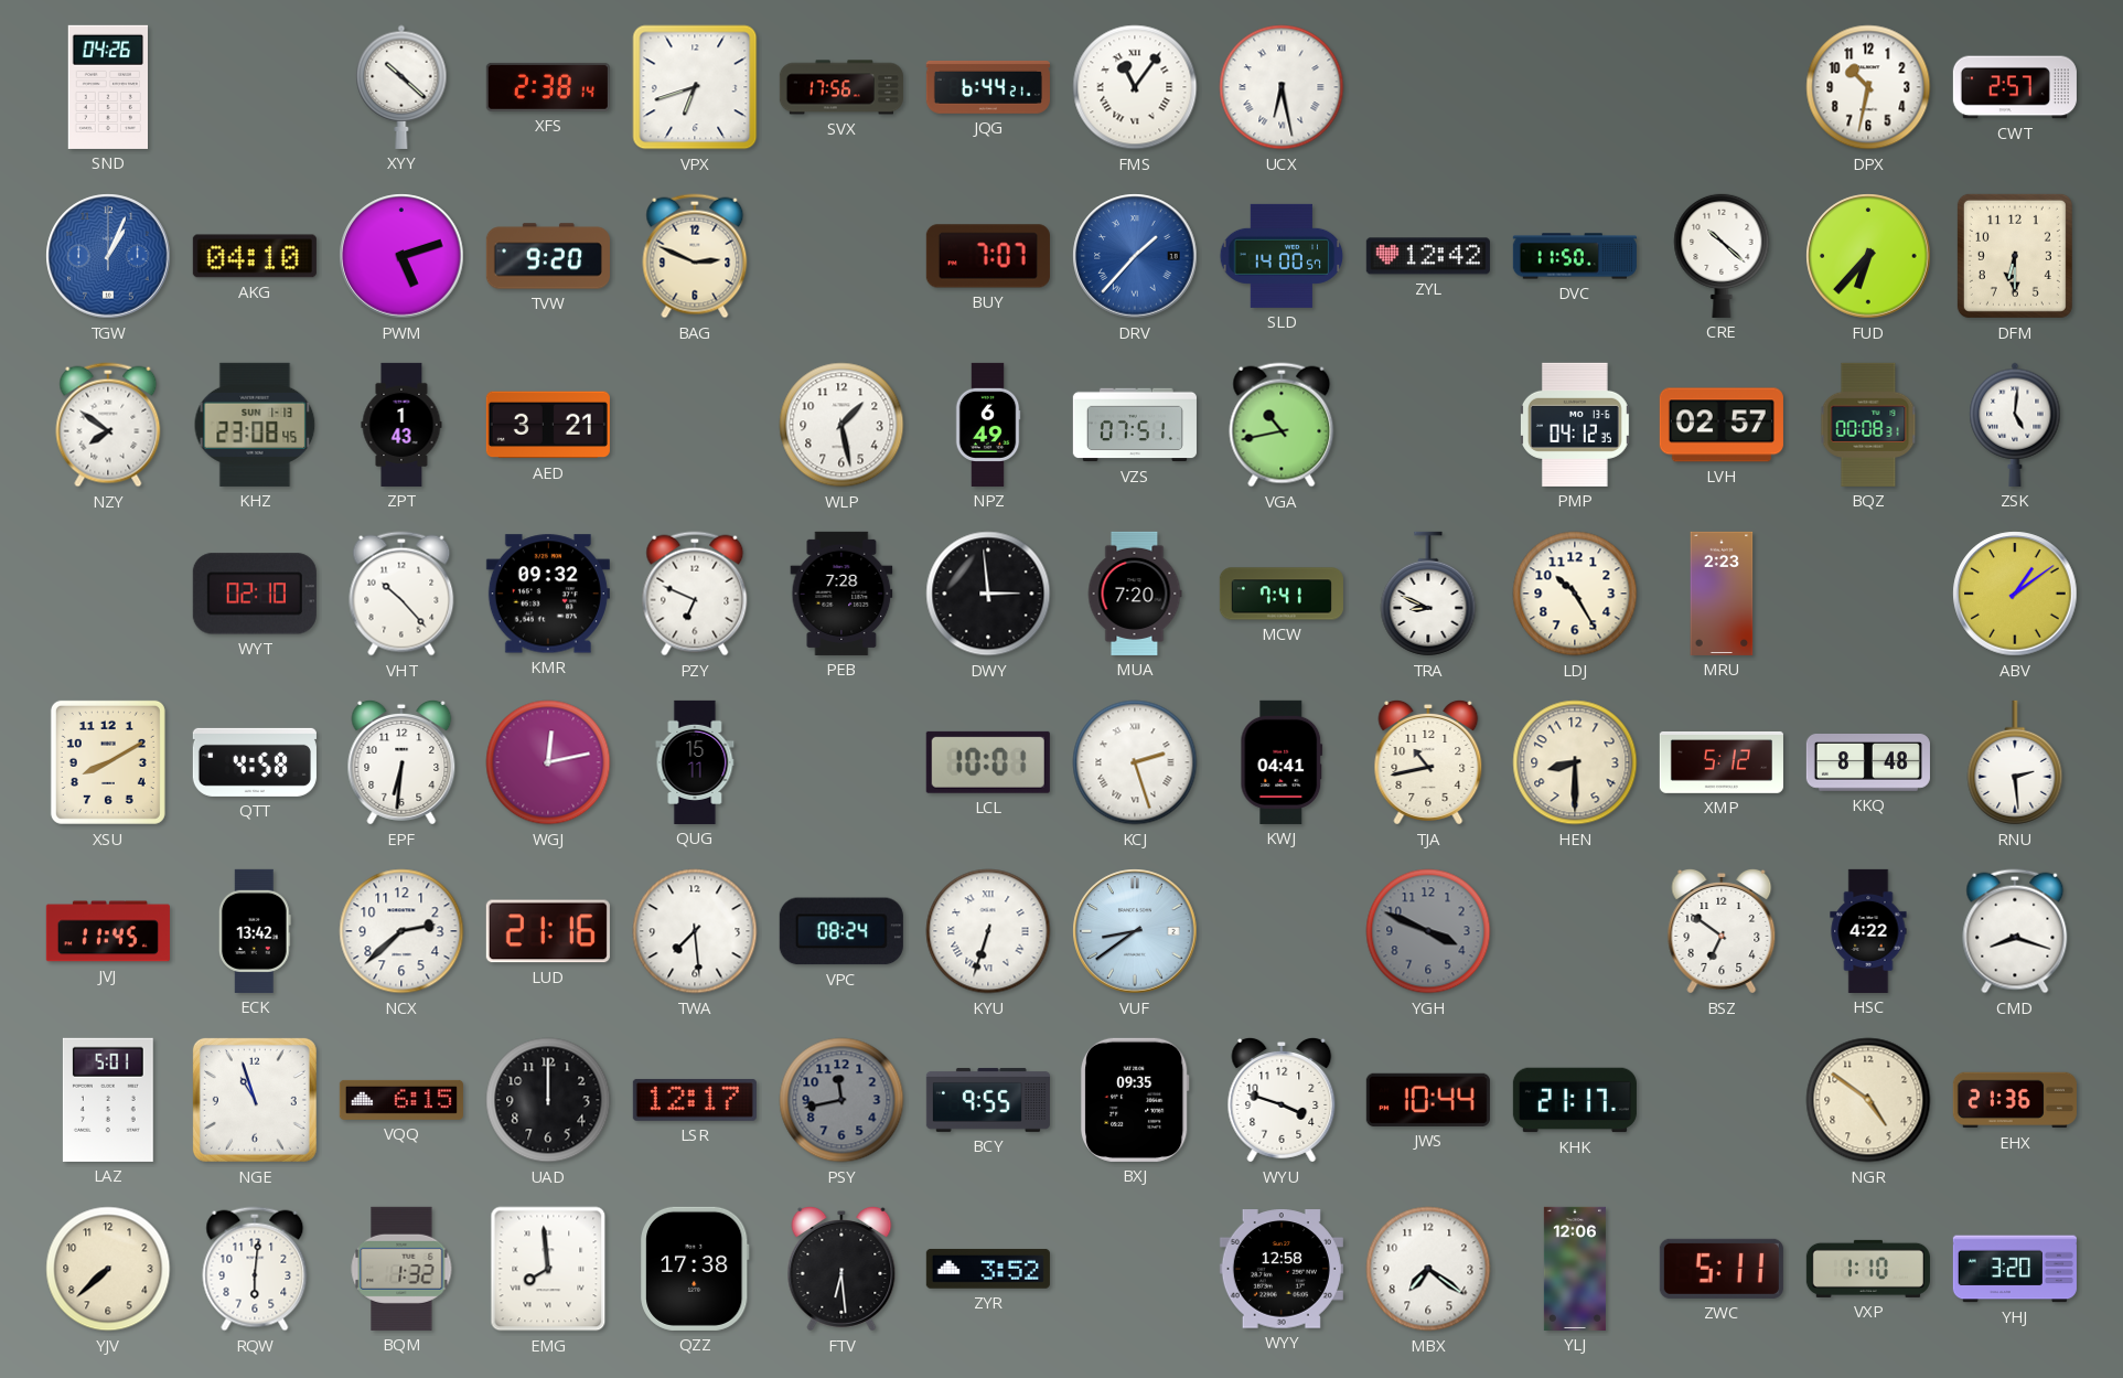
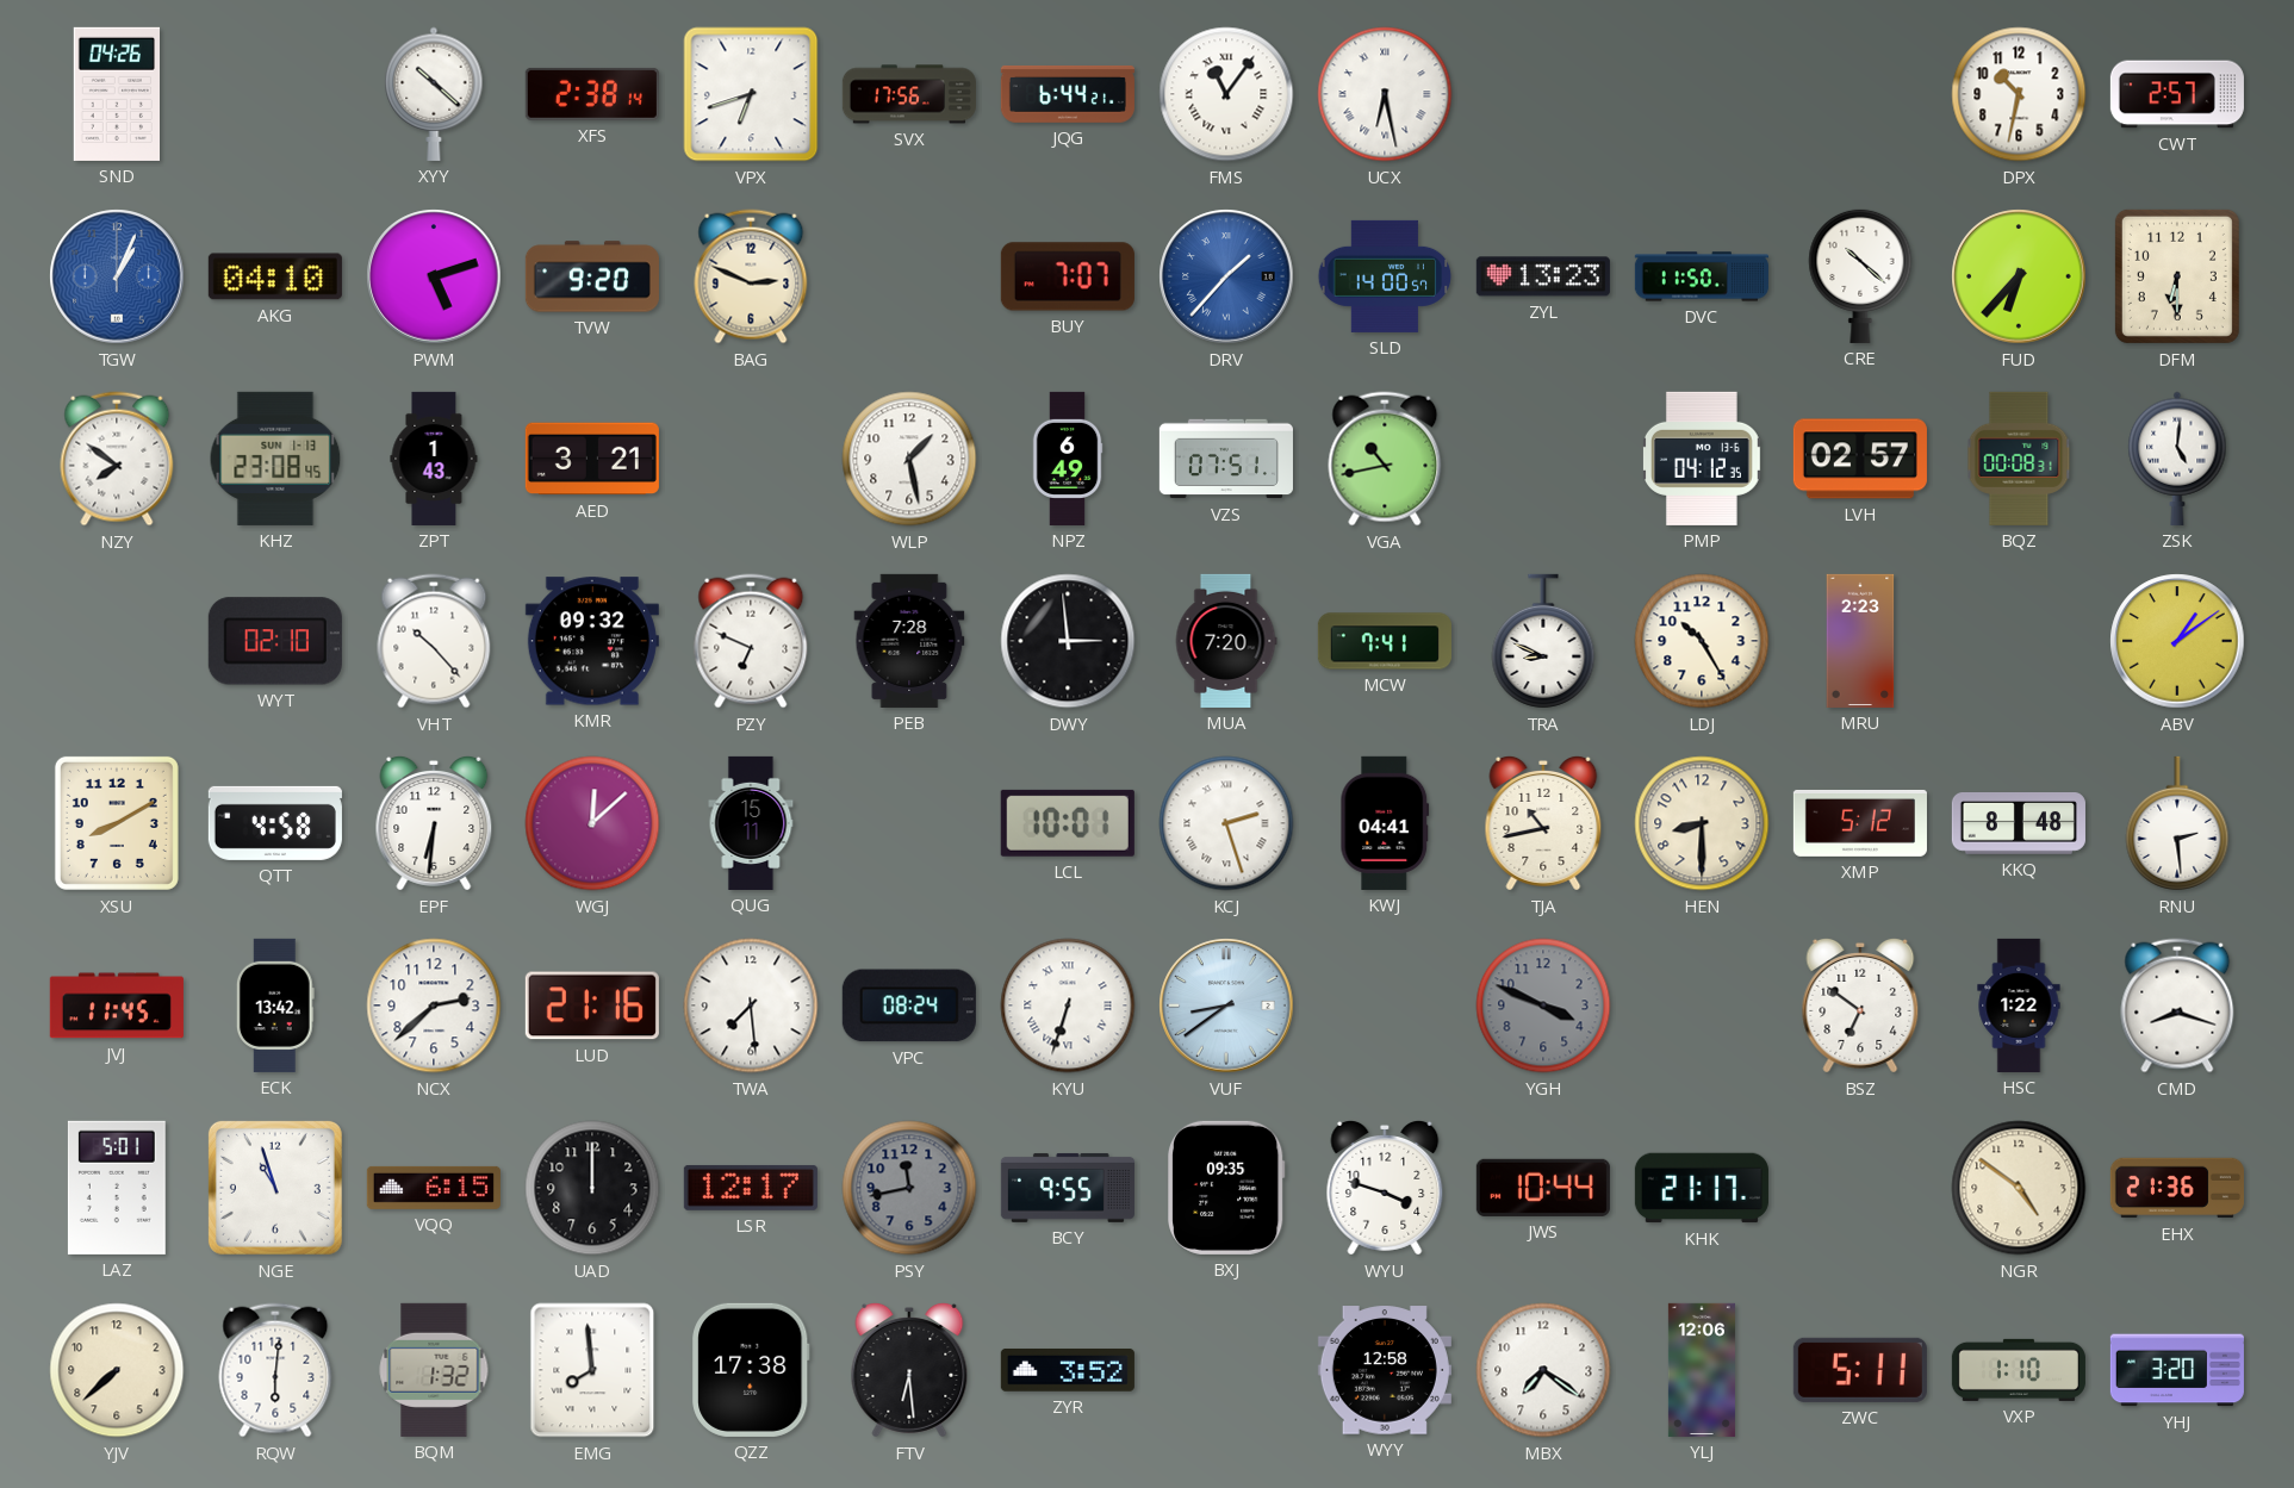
ZYL: 12:42 -> 13:23 (1543, 276)
WGJ: 12:13 -> 12:08 (592, 823)
HSC: 4:22 -> 1:22 (2019, 1006)
